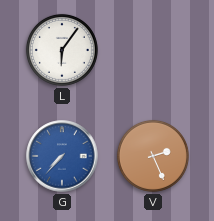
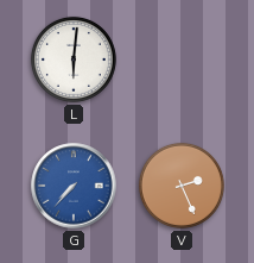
L: 6:06 -> 6:01 (74, 60)
